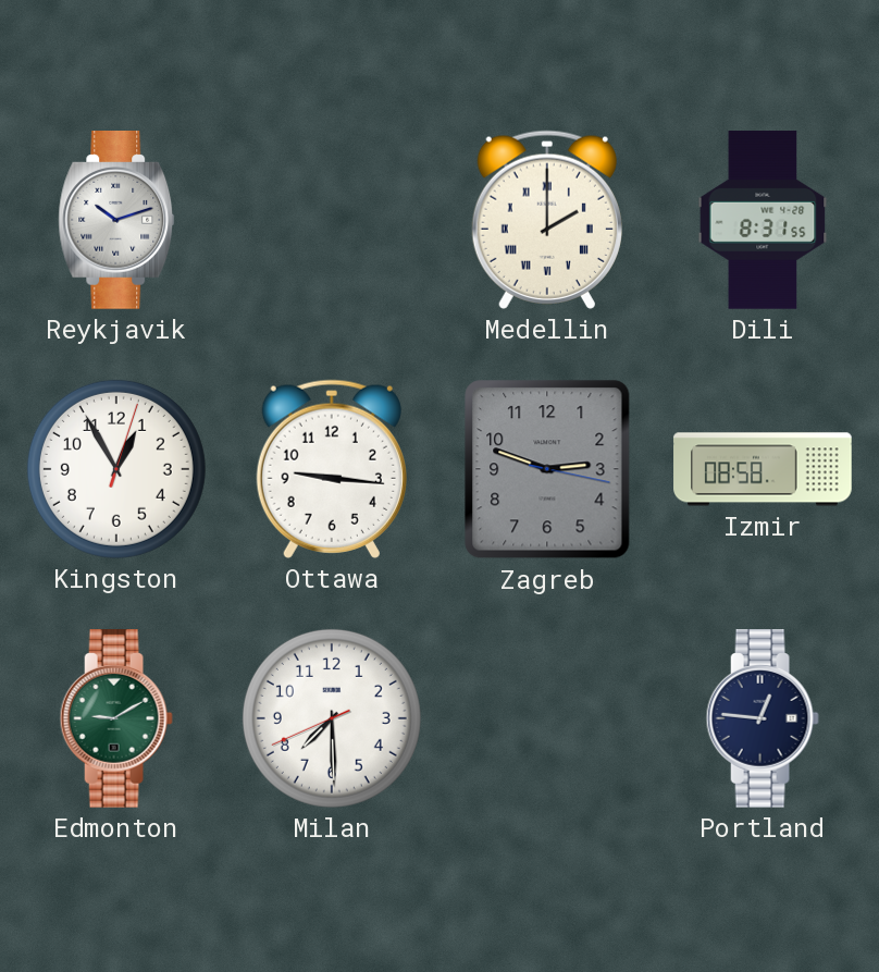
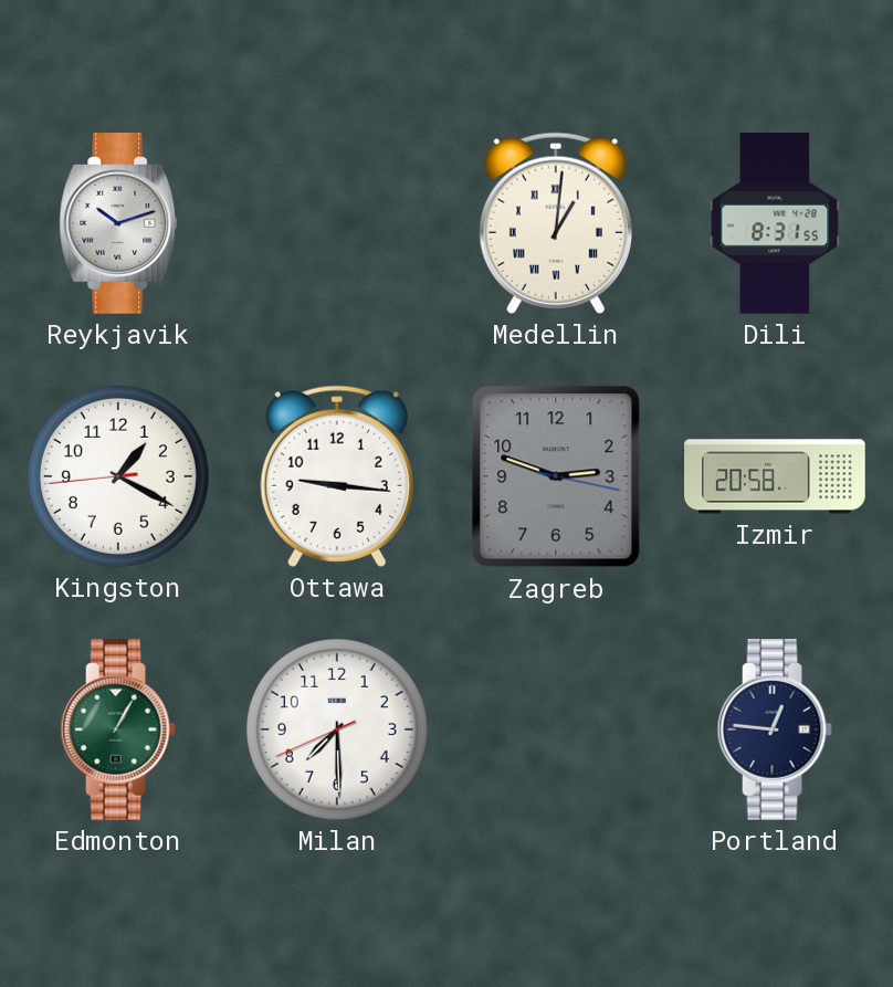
Medellin: 2:00 -> 1:01 (556, 223)
Kingston: 12:55 -> 1:19 (118, 476)
Izmir: 08:58 -> 20:58 (775, 476)
Edmonton: 9:10 -> 1:05 (118, 731)
